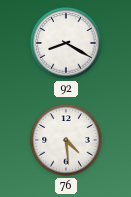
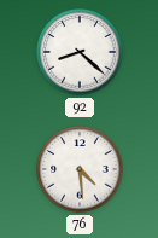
92: 8:20 -> 8:22 (80, 52)
